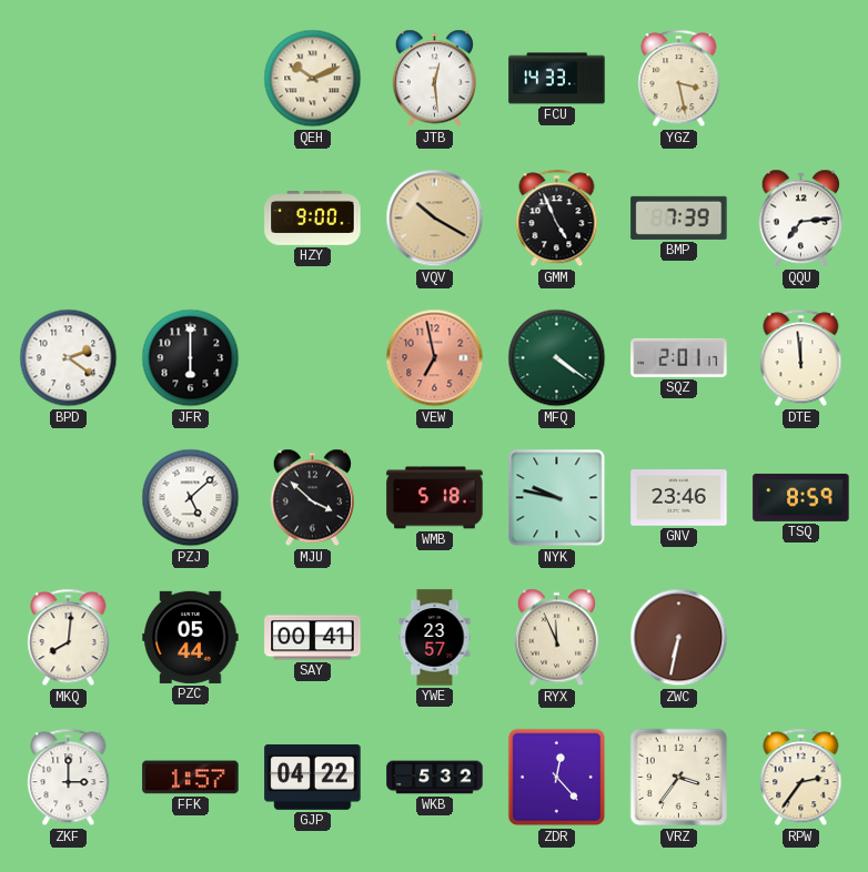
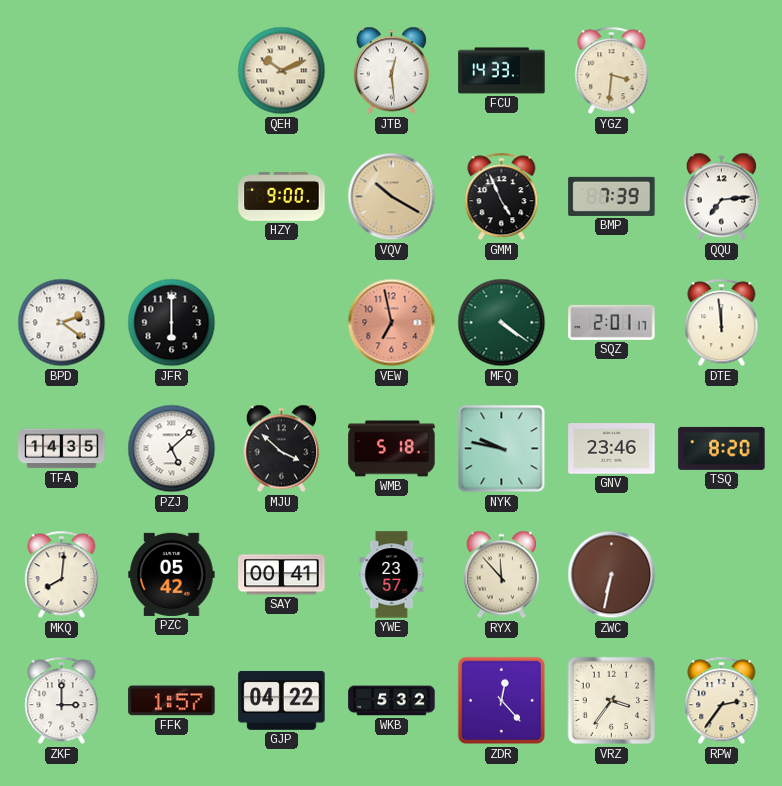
YGZ: 3:28 -> 3:31 (612, 71)
TFA: none -> 14:35 (62, 449)
TSQ: 8:59 -> 8:20 (722, 448)
PZC: 05:44 -> 05:42 (172, 574)
RYX: 11:56 -> 11:53 (501, 575)
